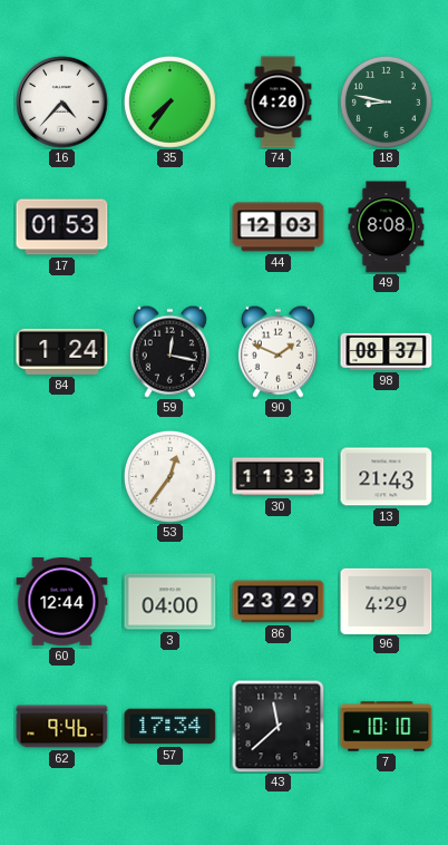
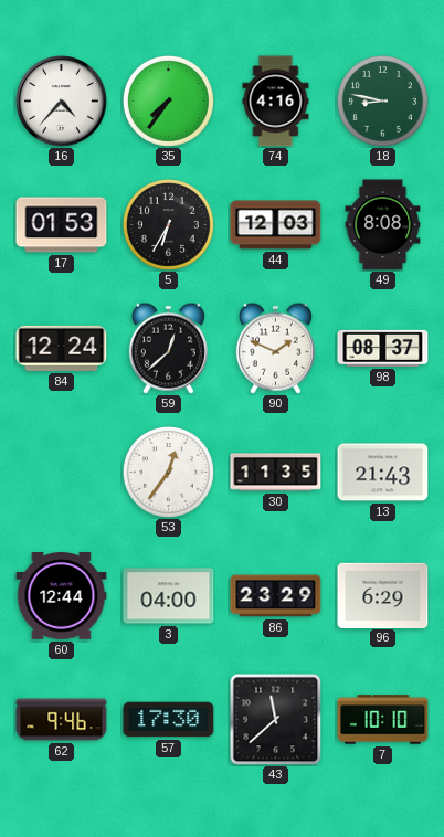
74: 4:20 -> 4:16 (276, 102)
5: none -> 6:35 (168, 224)
84: 1:24 -> 12:24 (62, 348)
59: 12:17 -> 12:38 (168, 348)
30: 11:33 -> 11:35 (276, 473)
96: 4:29 -> 6:29 (383, 595)
57: 17:34 -> 17:30 (169, 720)
